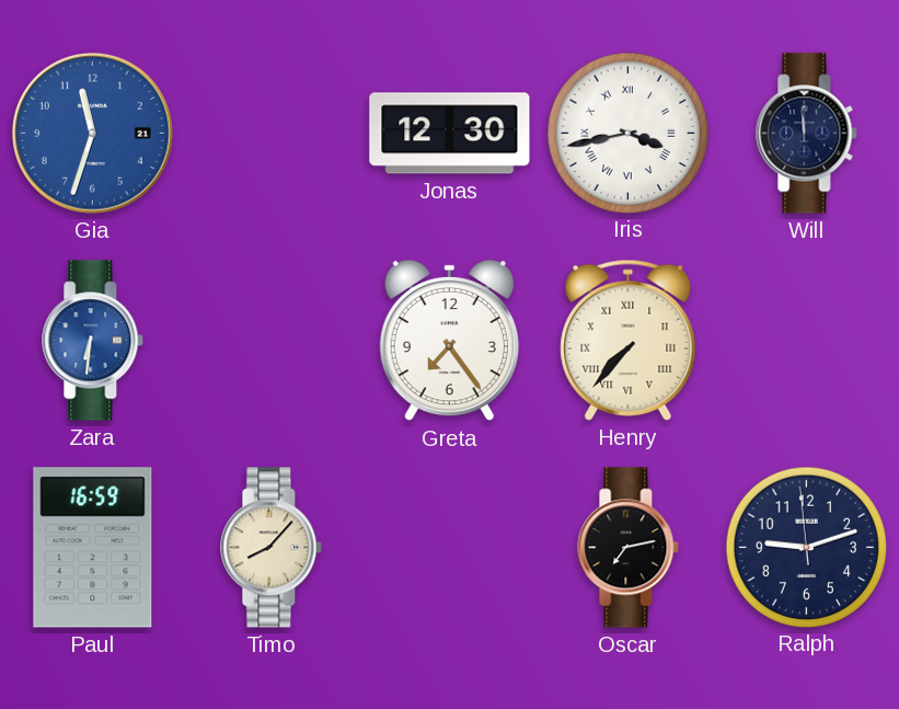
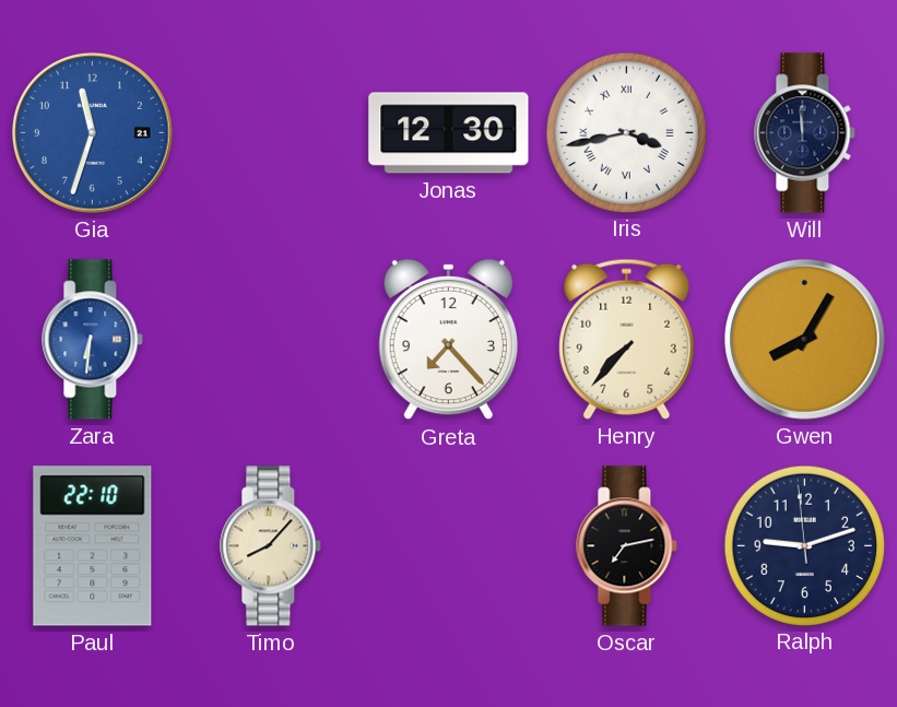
Greta: 7:24 -> 7:23 (448, 340)
Henry numerals: Roman -> Arabic (627, 339)
Gwen: none -> 8:05 (805, 340)
Paul: 16:59 -> 22:10 (93, 546)
